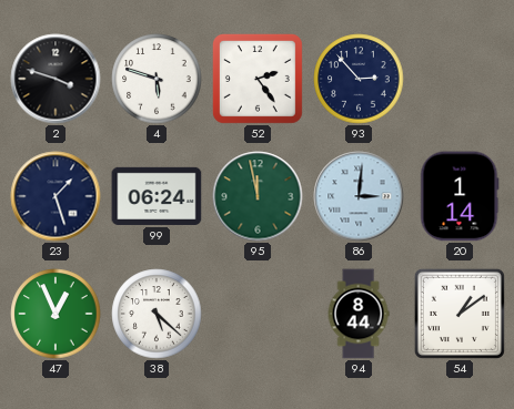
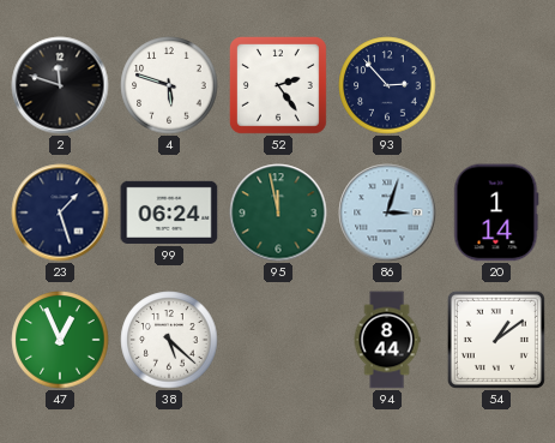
2: 3:48 -> 11:48 (60, 85)
86: 3:01 -> 3:03 (387, 212)
